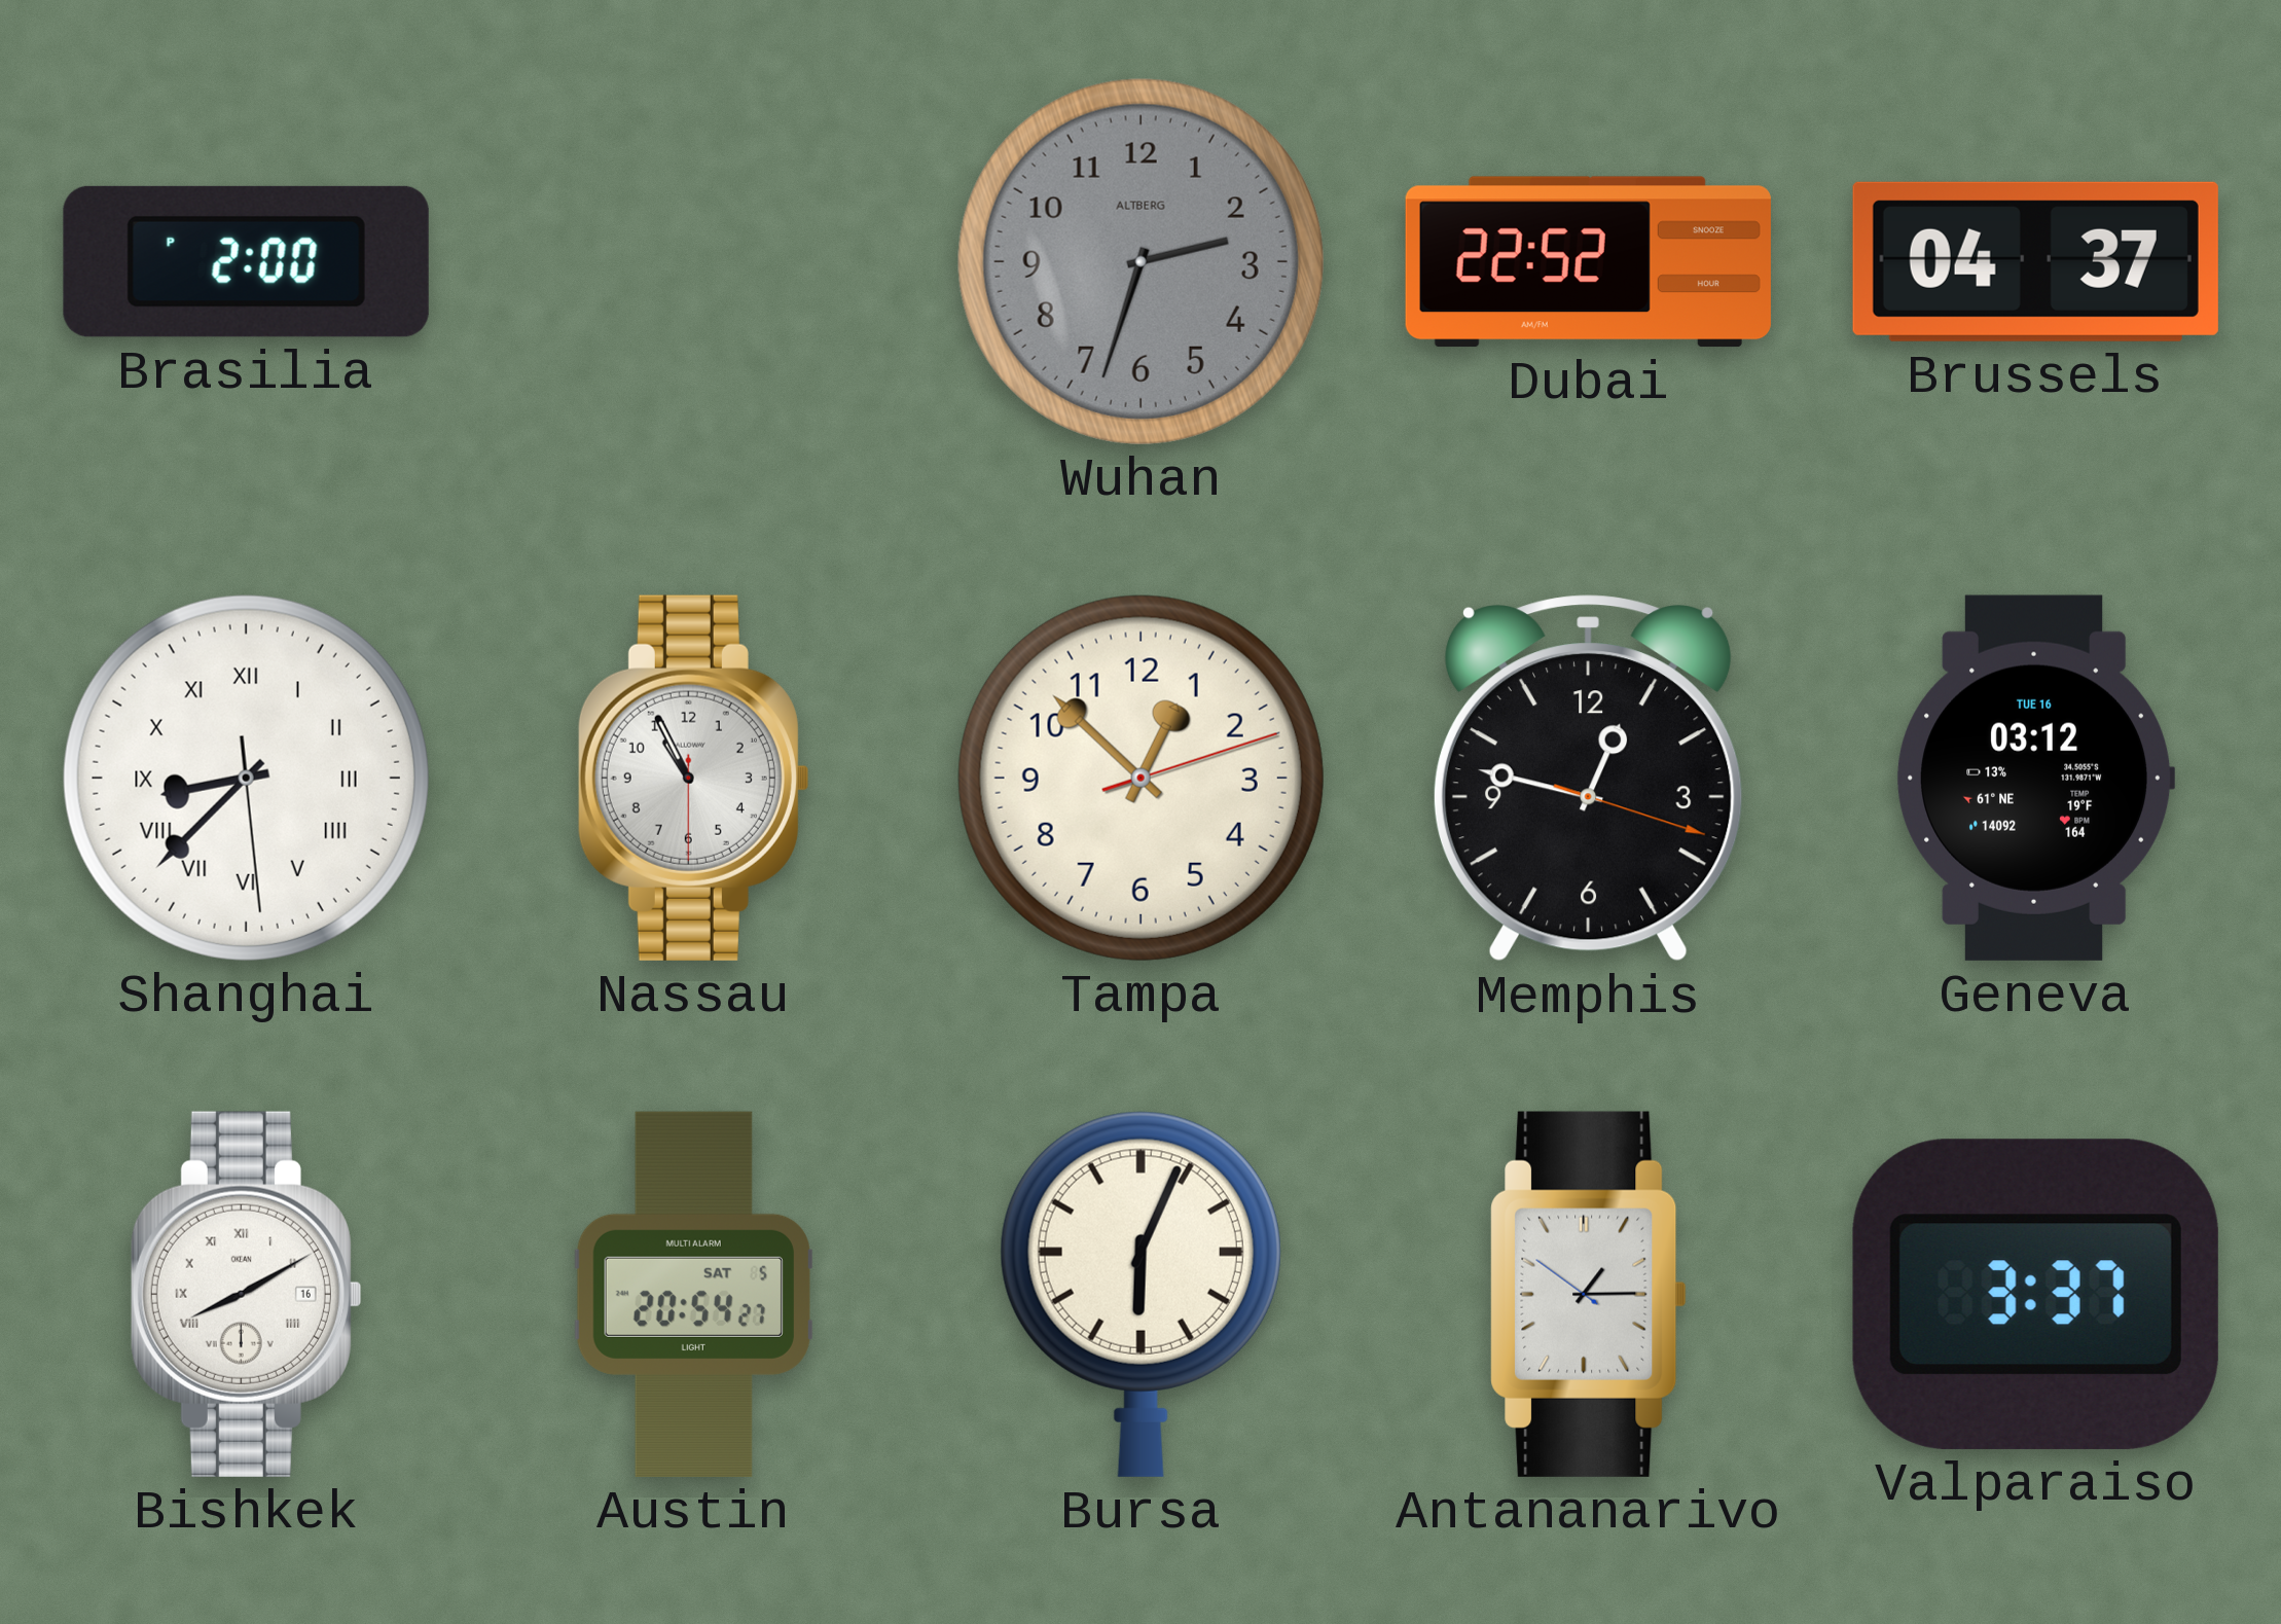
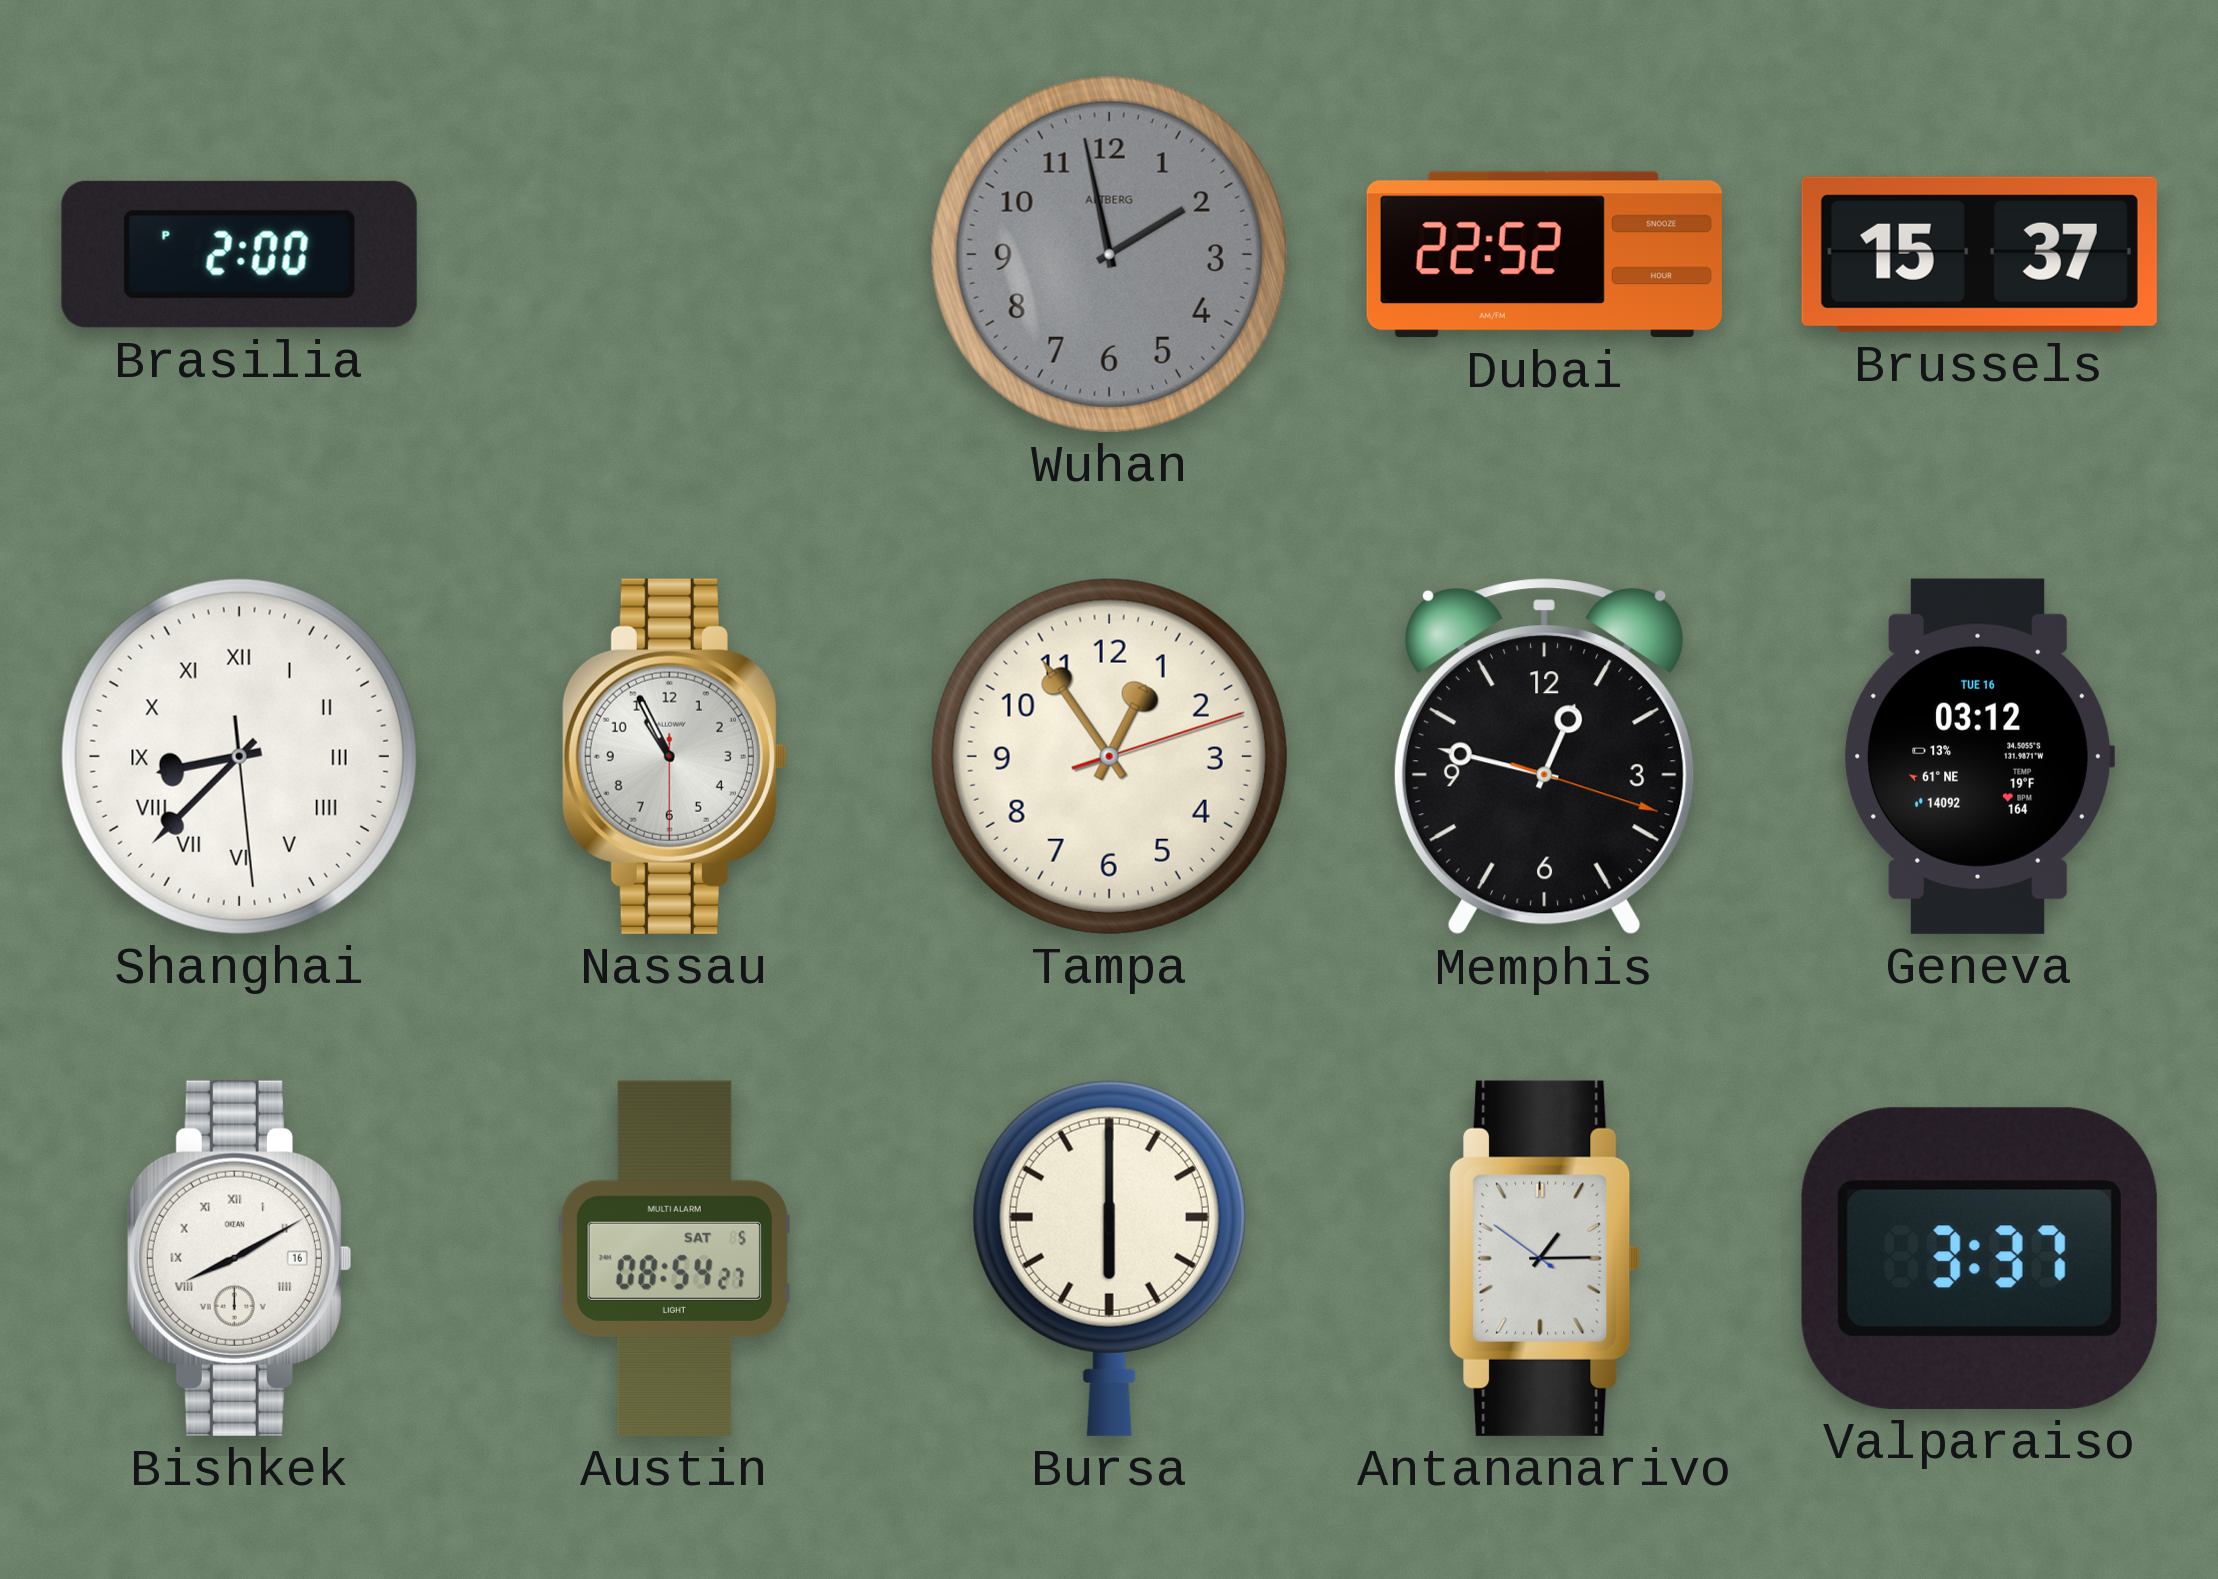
Wuhan: 2:33 -> 1:58 (1109, 254)
Brussels: 04:37 -> 15:37 (1979, 254)
Tampa: 12:52 -> 12:54 (1109, 756)
Austin: 20:54 -> 08:54 (674, 1258)
Bursa: 6:04 -> 6:00 (1109, 1258)
